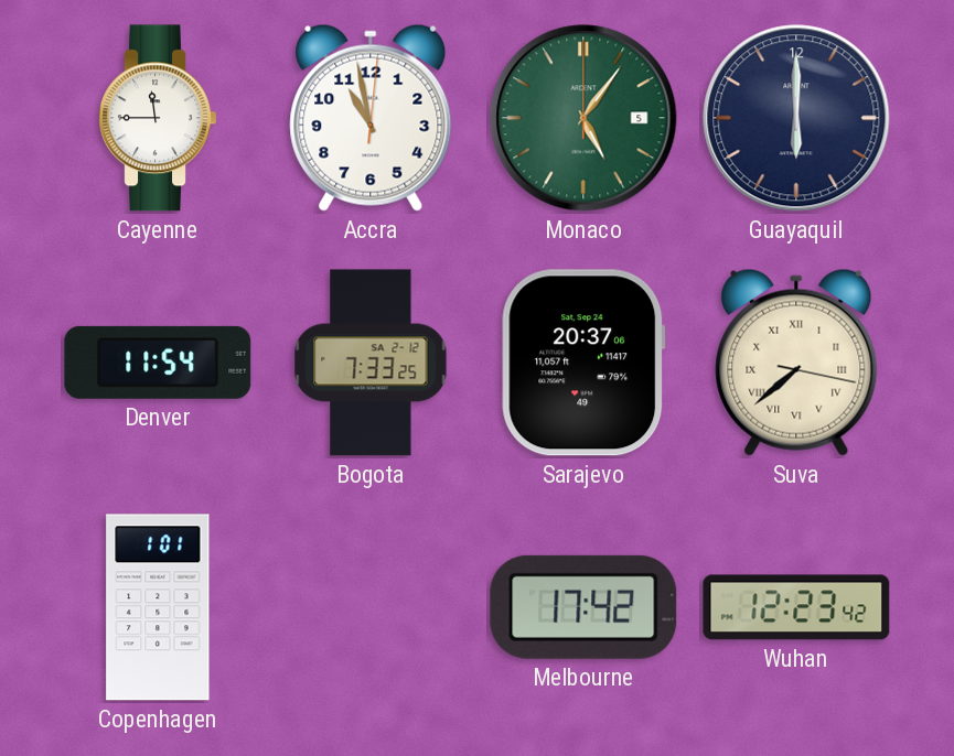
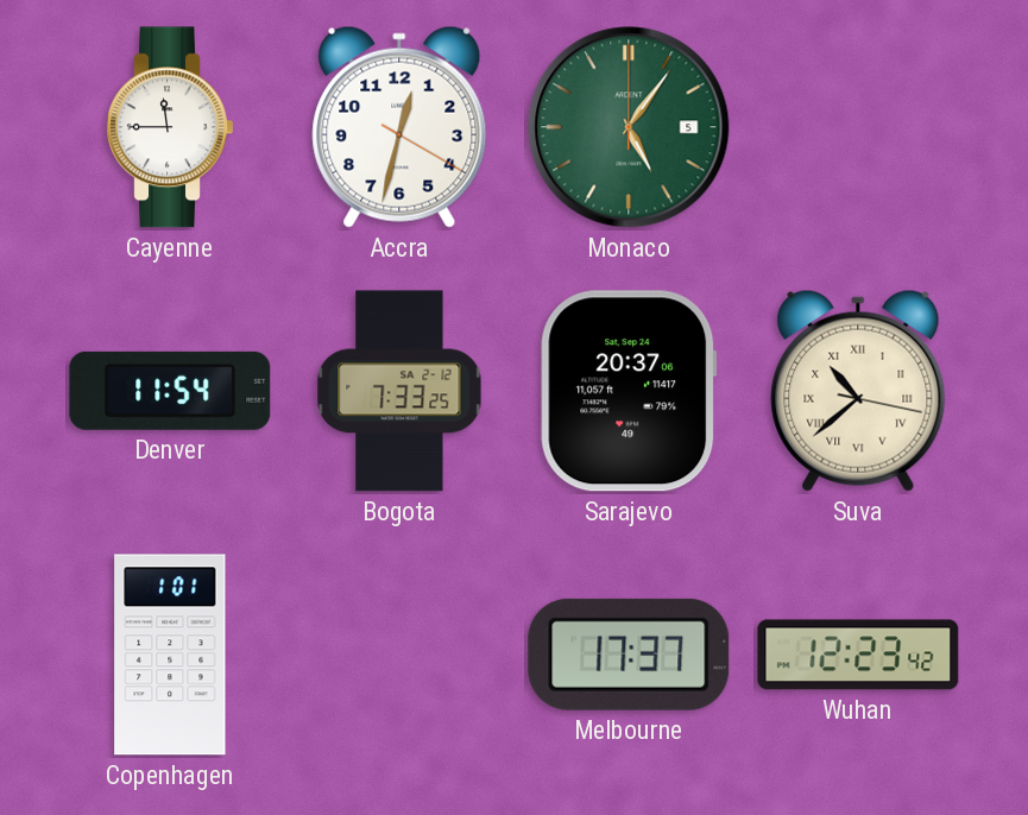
Accra: 10:58 -> 12:32 (399, 127)
Guayaquil: 6:00 -> none (796, 118)
Suva: 7:38 -> 10:38 (858, 391)
Melbourne: 17:42 -> 17:37 (629, 655)
